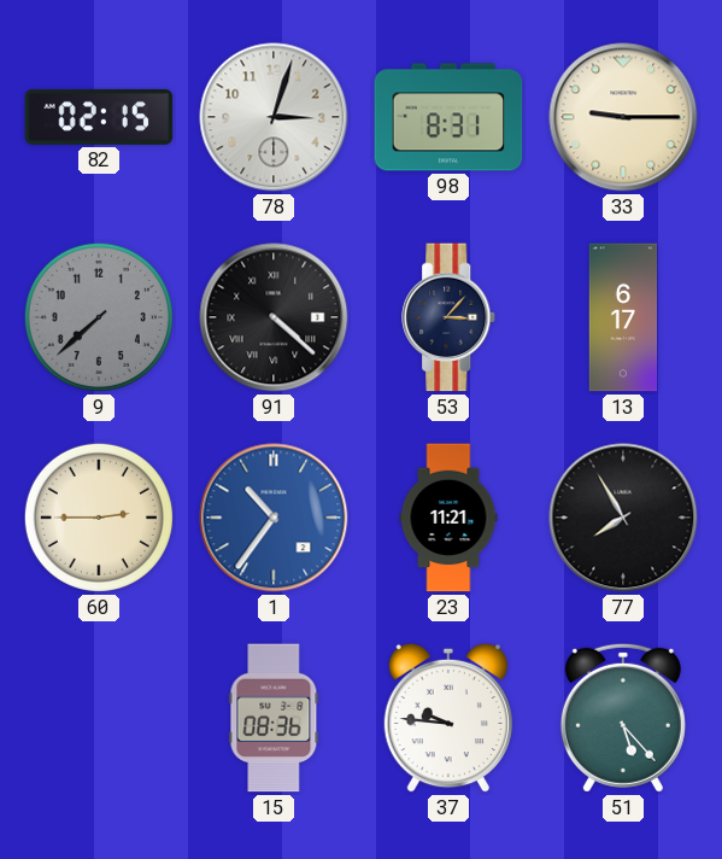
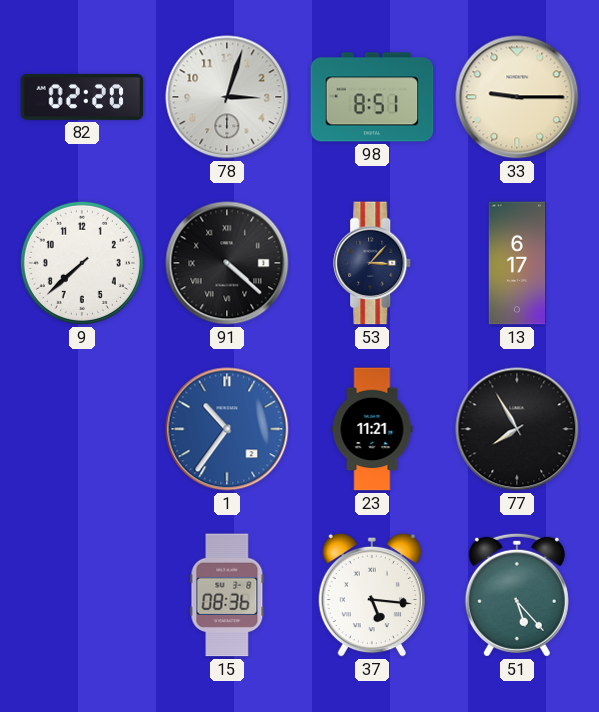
82: 02:15 -> 02:20 (82, 97)
98: 8:31 -> 8:51 (372, 97)
9 dial: grey -> white (82, 263)
60: 2:45 -> none (99, 518)
37: 9:46 -> 5:16 (372, 595)
